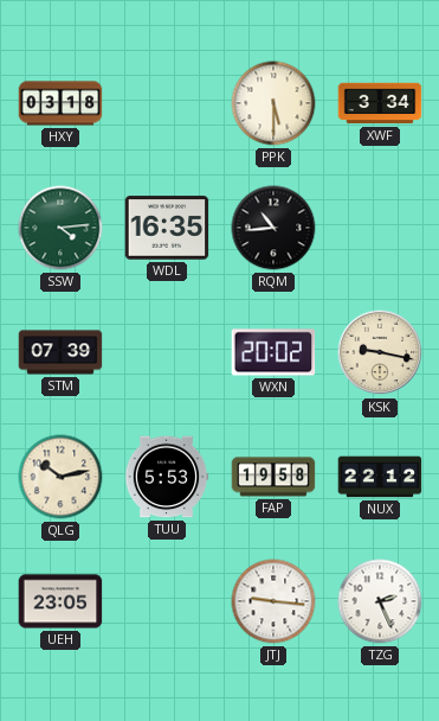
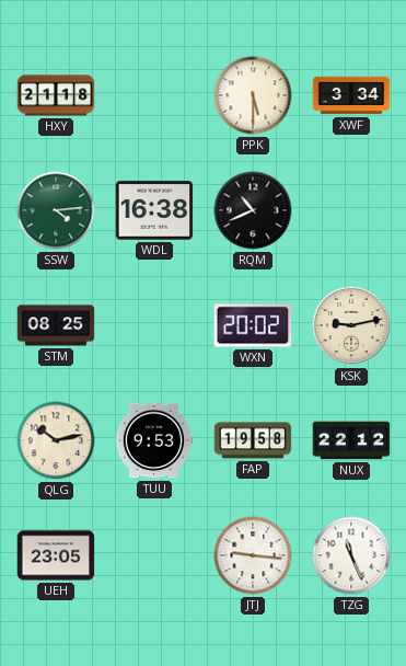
HXY: 03:18 -> 21:18 (56, 95)
WDL: 16:35 -> 16:38 (154, 210)
RQM: 10:44 -> 10:41 (253, 210)
STM: 07:39 -> 08:25 (56, 325)
KSK: 9:17 -> 9:13 (351, 325)
TUU: 5:53 -> 9:53 (154, 440)
TZG: 2:26 -> 11:26 (351, 555)
